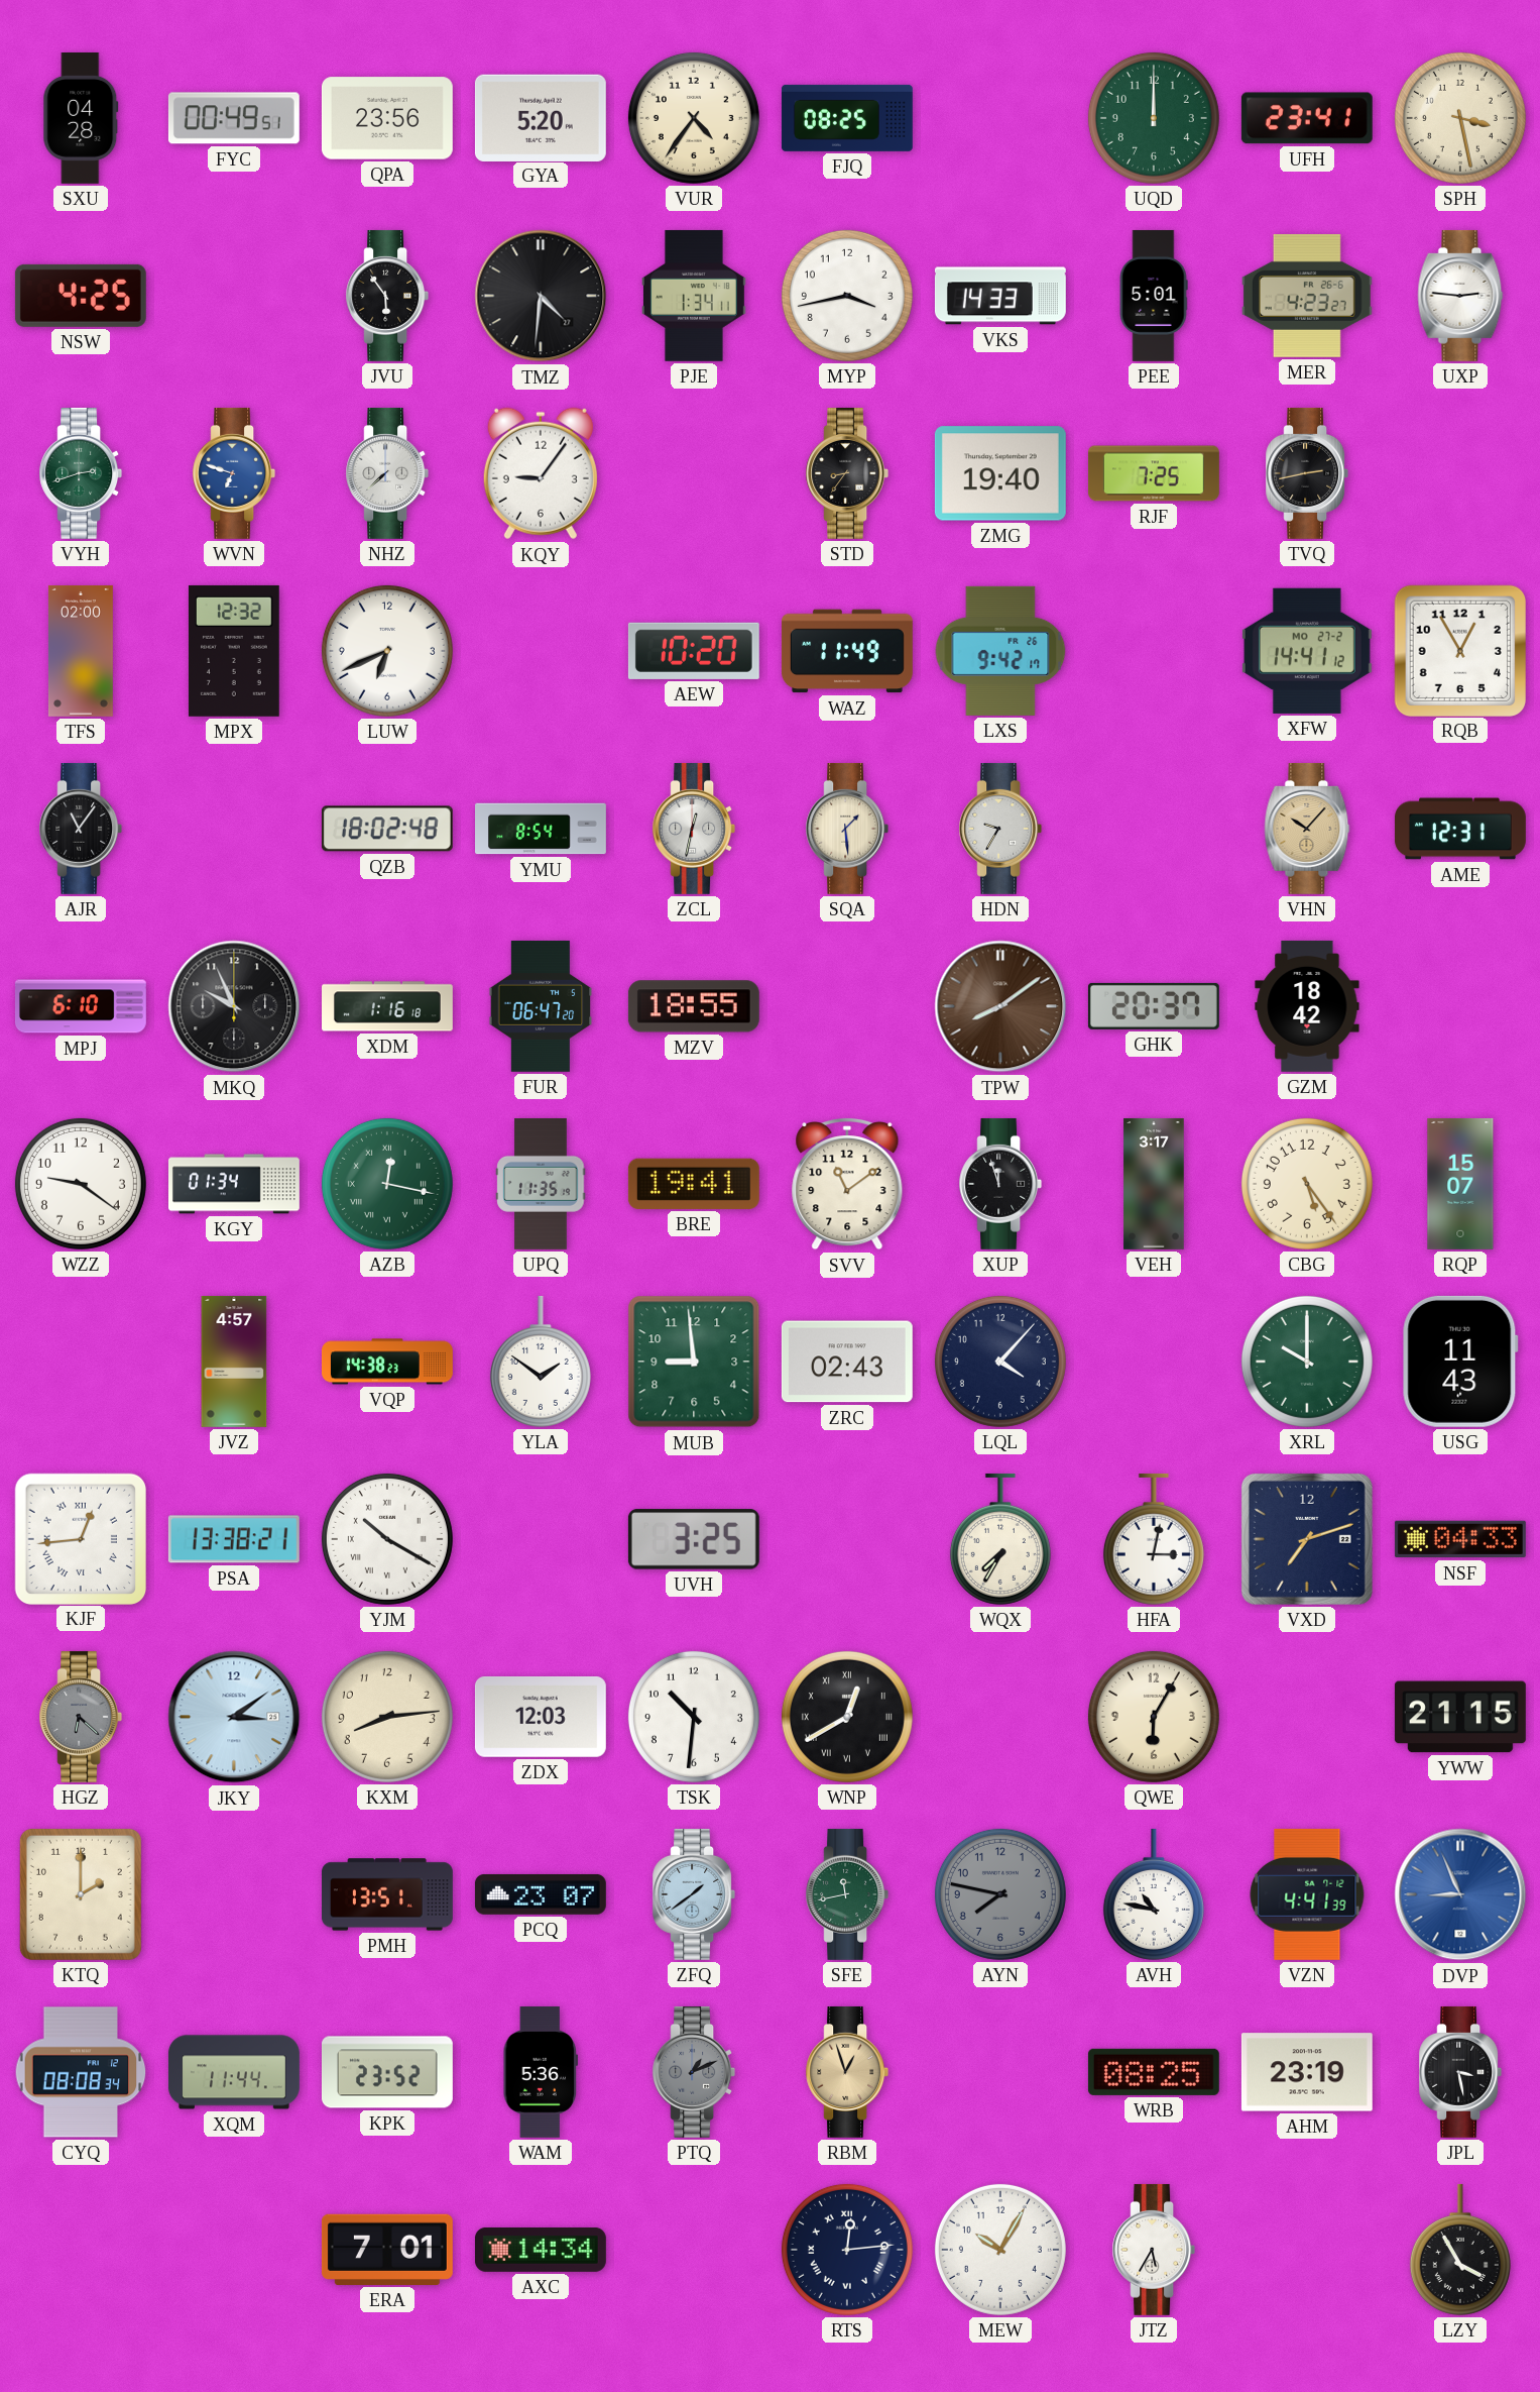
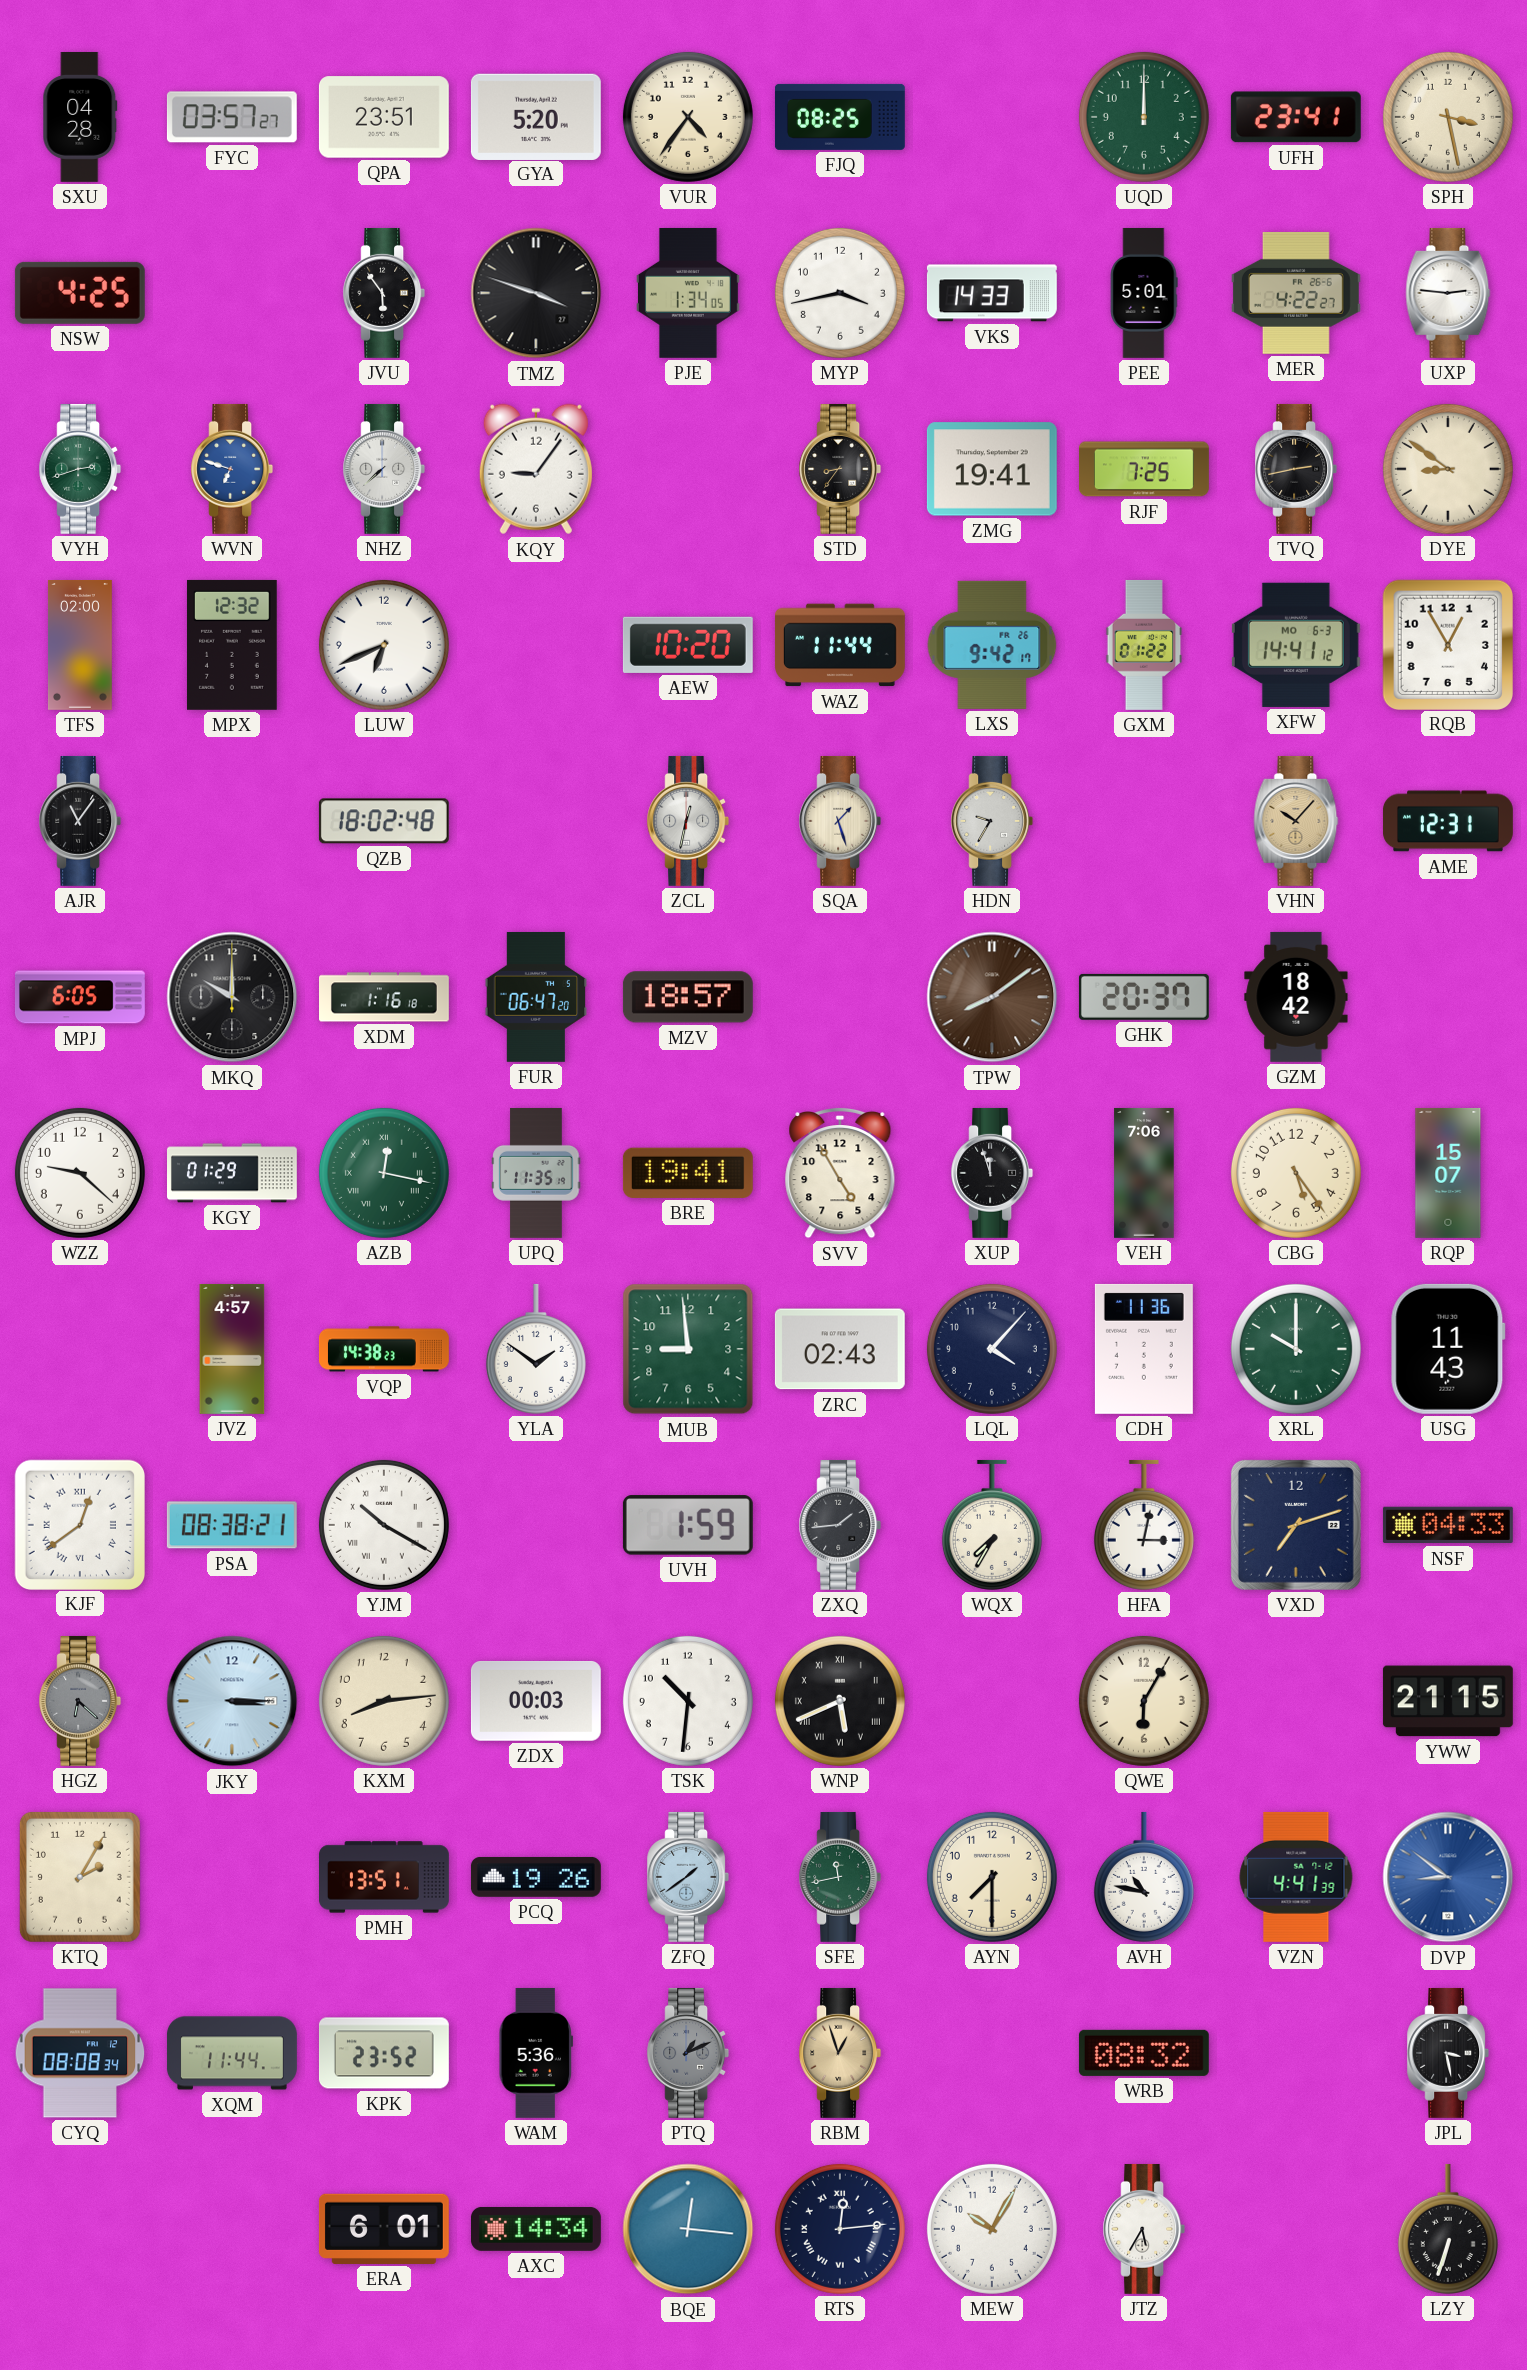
FYC: 00:49 -> 03:57 (232, 117)
QPA: 23:56 -> 23:51 (384, 117)
TMZ: 4:31 -> 3:48 (536, 293)
PJE: 1:34:11 -> 1:34:05 (689, 293)
MER: 4:23 -> 4:22 (1296, 293)
ZMG: 19:40 -> 19:41 (992, 469)
DYE: none -> 8:51 (1448, 469)
WAZ: 11:49 -> 11:44 (840, 645)
GXM: none -> 01:22 (1144, 645)
XFW date: MO 27-2 -> MO 6-3 (1296, 645)
YMU: 8:54 -> none (542, 829)
SQA: 1:29 -> 1:27 (840, 821)
MPJ: 6:10 -> 6:05 (80, 997)
MKQ: 9:56 -> 10:00 (232, 997)
MZV: 18:55 -> 18:57 (688, 997)
WZZ: 9:21 -> 9:22 (80, 1173)
KGY: 01:34 -> 01:29 (233, 1173)
SVV: 11:09 -> 4:55 (840, 1173)
VEH: 3:17 -> 7:06 (1144, 1173)
CDH: none -> 11:36 (1144, 1349)
KJF: 12:44 -> 12:39 (79, 1524)
PSA: 13:38 -> 08:38 (232, 1525)
UVH: 3:25 -> 1:59 (688, 1525)
ZXQ: none -> 1:44 (840, 1525)
JKY: 3:09 -> 3:15 (232, 1701)
ZDX: 12:03 -> 00:03 (536, 1701)
WNP: 12:40 -> 5:41 (840, 1701)
KTQ: 2:00 -> 2:05 (80, 1877)
PCQ: 23:07 -> 19:26 (536, 1877)
AYN: 7:47 -> 7:30 (992, 1877)
AYN dial: grey -> cream (992, 1877)
DVP: 8:56 -> 8:51 (1448, 1877)
WRB: 08:25 -> 08:32 (1144, 2053)
AHM: 23:19 -> none (1307, 2072)
ERA: 7:01 -> 6:01 (384, 2229)
BQE: none -> 12:16 (688, 2229)
LZY: 3:55 -> 6:33 (1448, 2229)
